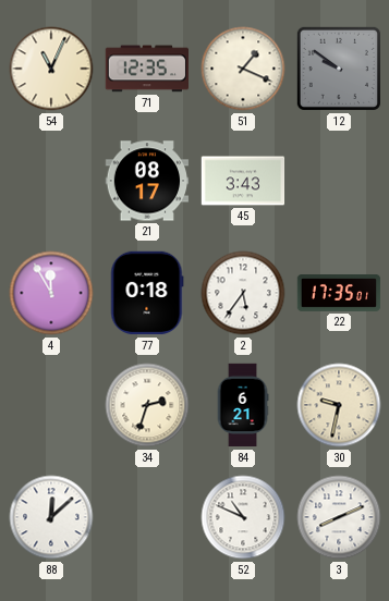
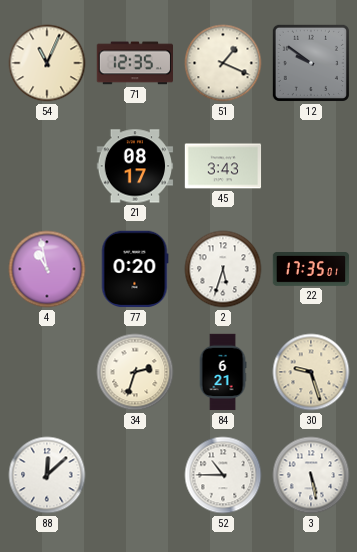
4: 11:55 -> 10:58 (47, 269)
77: 0:18 -> 0:20 (135, 269)
2: 5:36 -> 5:33 (223, 269)
30: 9:32 -> 9:27 (311, 372)
52: 10:49 -> 10:45 (223, 475)
3: 8:11 -> 5:28 (311, 475)
